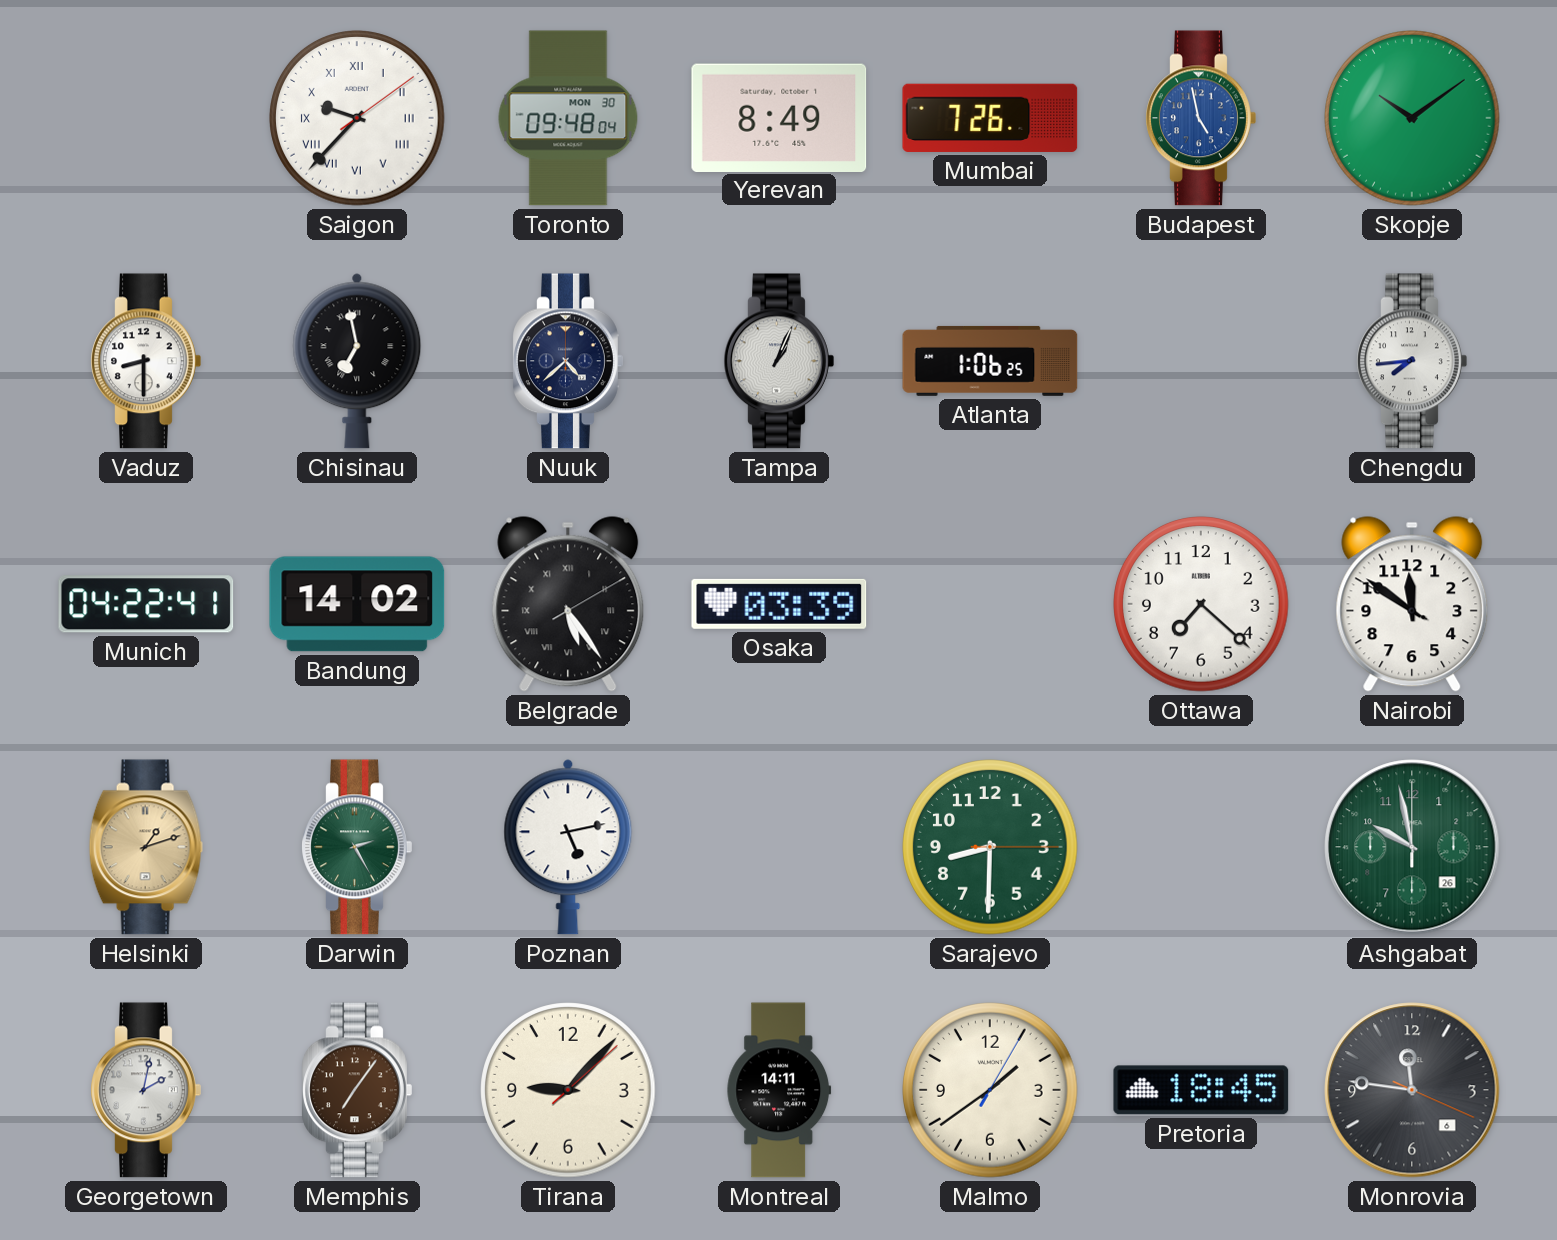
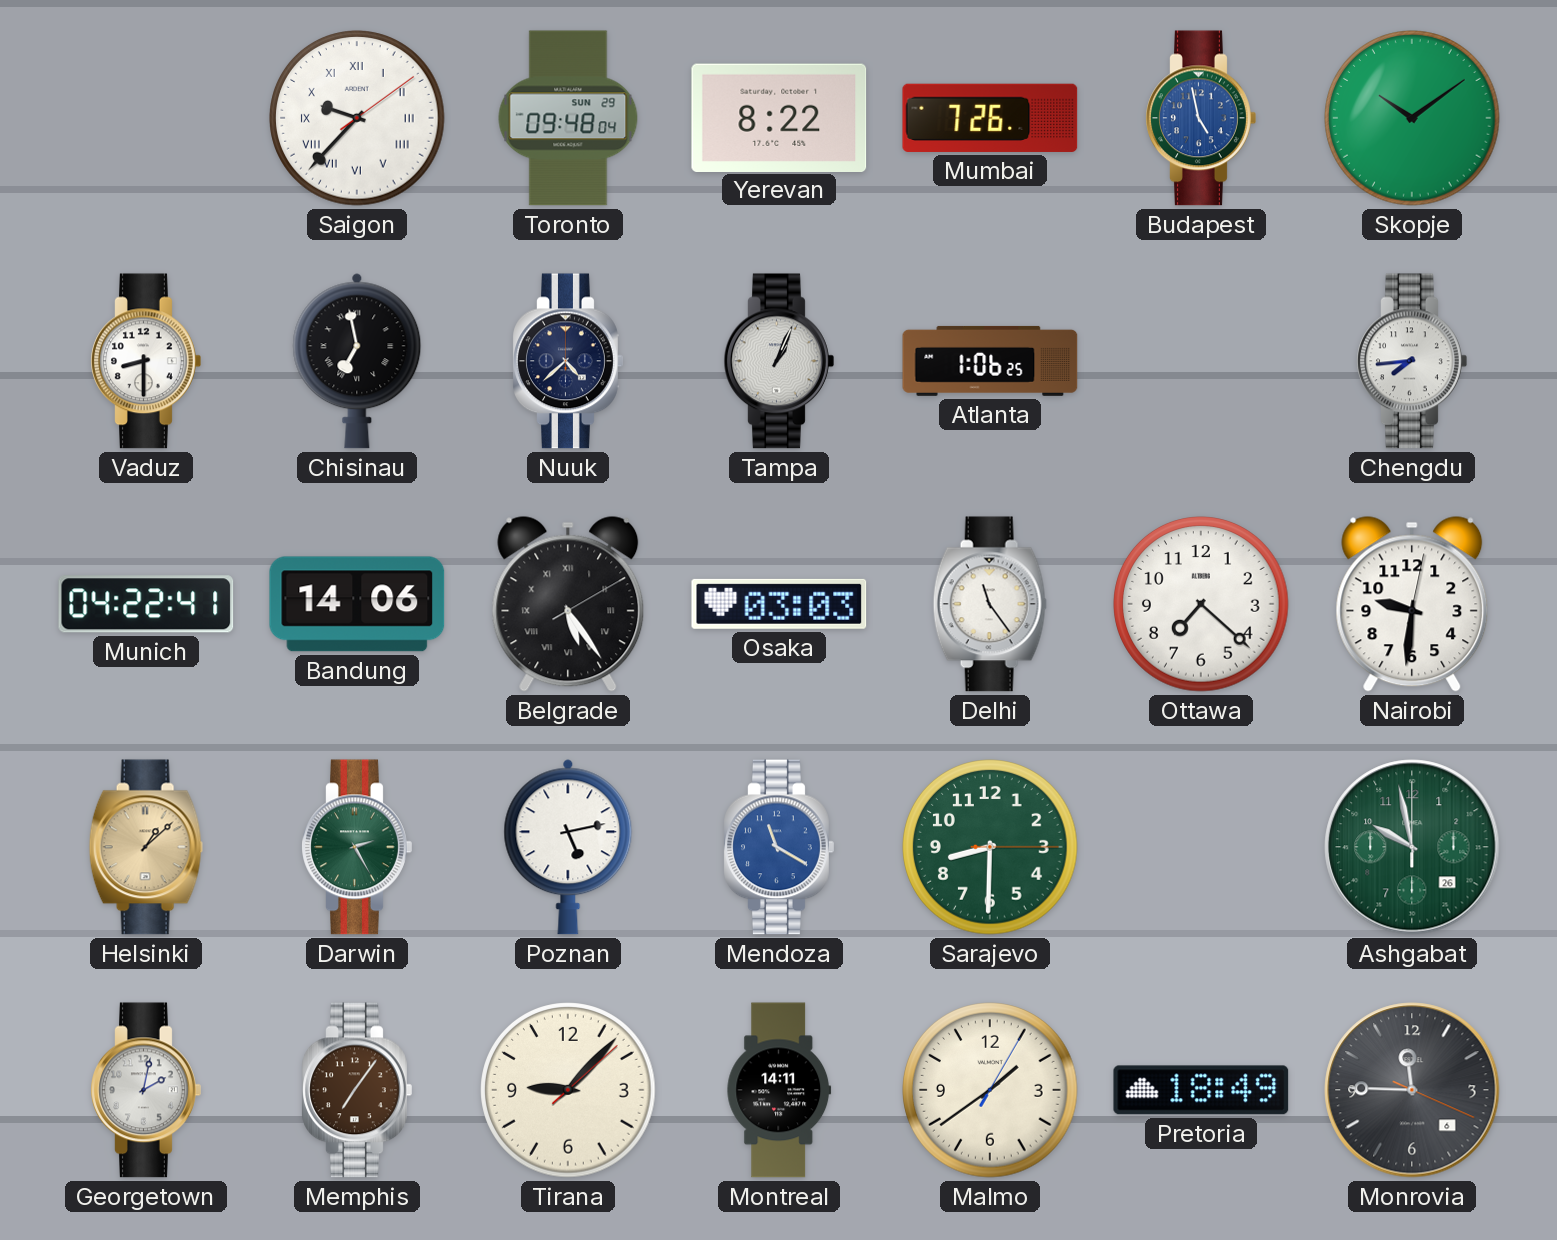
Toronto date: MON 30 -> SUN 29 (568, 118)
Yerevan: 8:49 -> 8:22 (779, 117)
Bandung: 14:02 -> 14:06 (357, 604)
Osaka: 03:39 -> 03:03 (779, 604)
Delhi: none -> 11:24 (990, 604)
Nairobi: 11:50 -> 9:31 (1412, 604)
Helsinki: 1:12 -> 1:08 (146, 847)
Mendoza: none -> 11:20 (779, 847)
Pretoria: 18:45 -> 18:49 (1201, 1090)
Monrovia: 11:46 -> 11:45 (1412, 1090)
